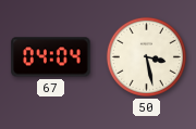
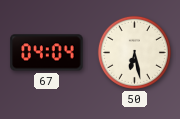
50: 3:28 -> 6:28 (134, 52)
